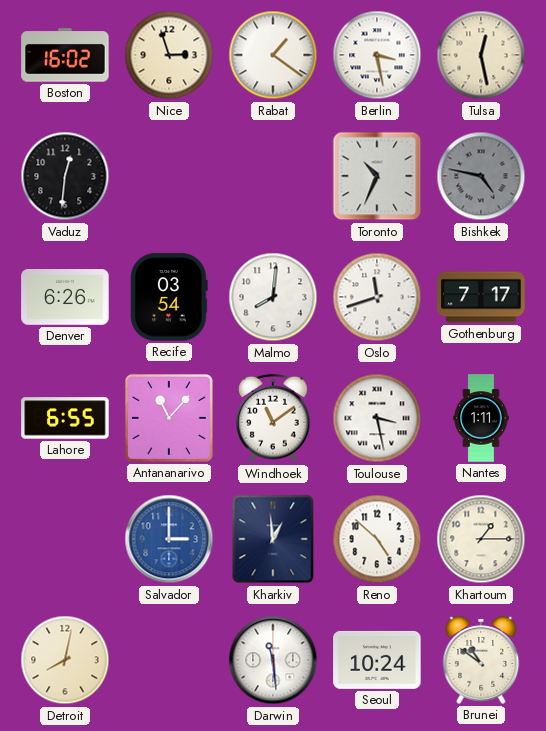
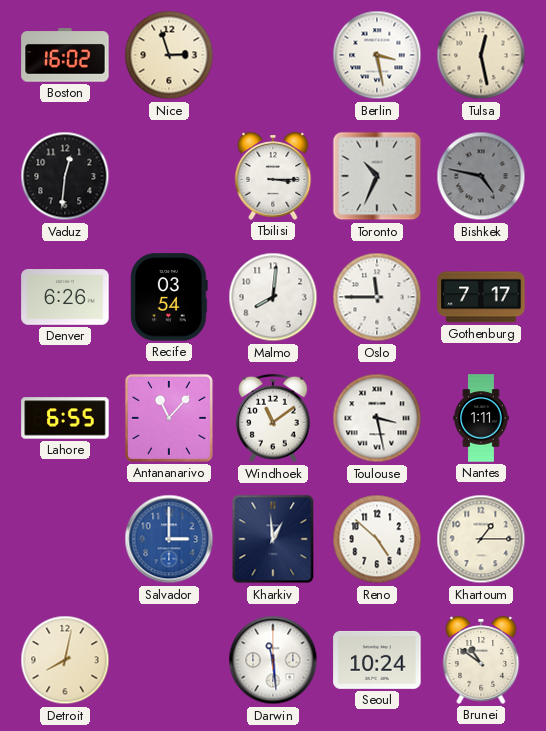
Rabat: 1:21 -> none (273, 55)
Tbilisi: none -> 3:15 (273, 176)
Oslo: 11:42 -> 11:45 (377, 297)
